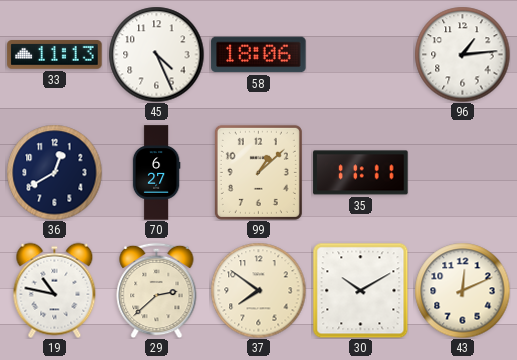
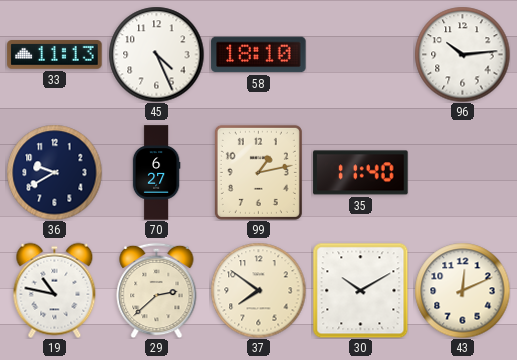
58: 18:06 -> 18:10 (259, 55)
96: 1:14 -> 10:14 (462, 54)
36: 12:40 -> 9:40 (54, 172)
99: 1:08 -> 1:13 (258, 172)
35: 11:11 -> 11:40 (361, 173)
